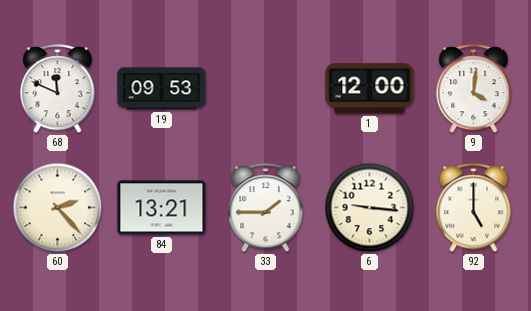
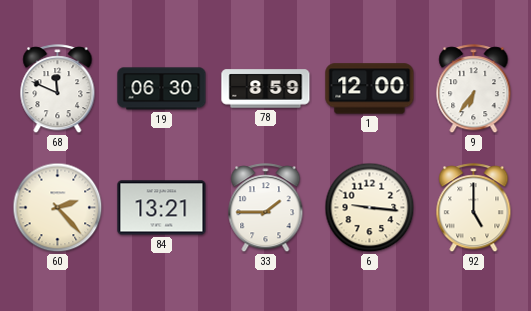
19: 09:53 -> 06:30 (162, 89)
78: none -> 8:59 (266, 89)
9: 4:01 -> 6:36 (474, 89)
